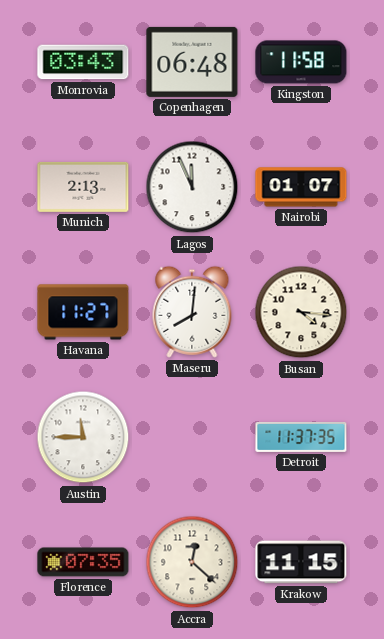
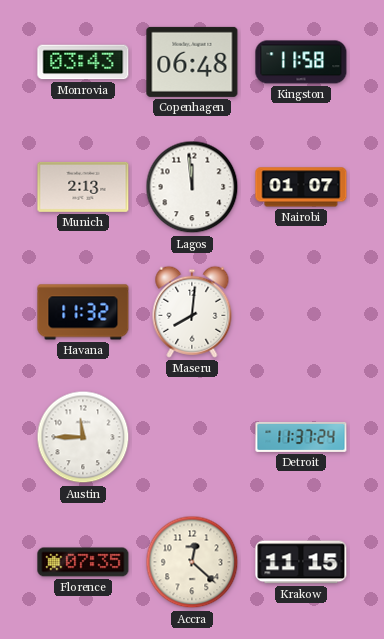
Lagos: 11:56 -> 11:59 (192, 187)
Havana: 11:27 -> 11:32 (83, 312)
Busan: 4:16 -> none (301, 312)
Detroit: 11:37:35 -> 11:37:24 (301, 437)
